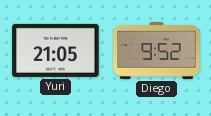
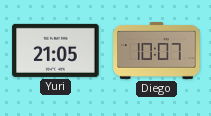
Diego: 9:52 -> 10:07 (157, 50)
